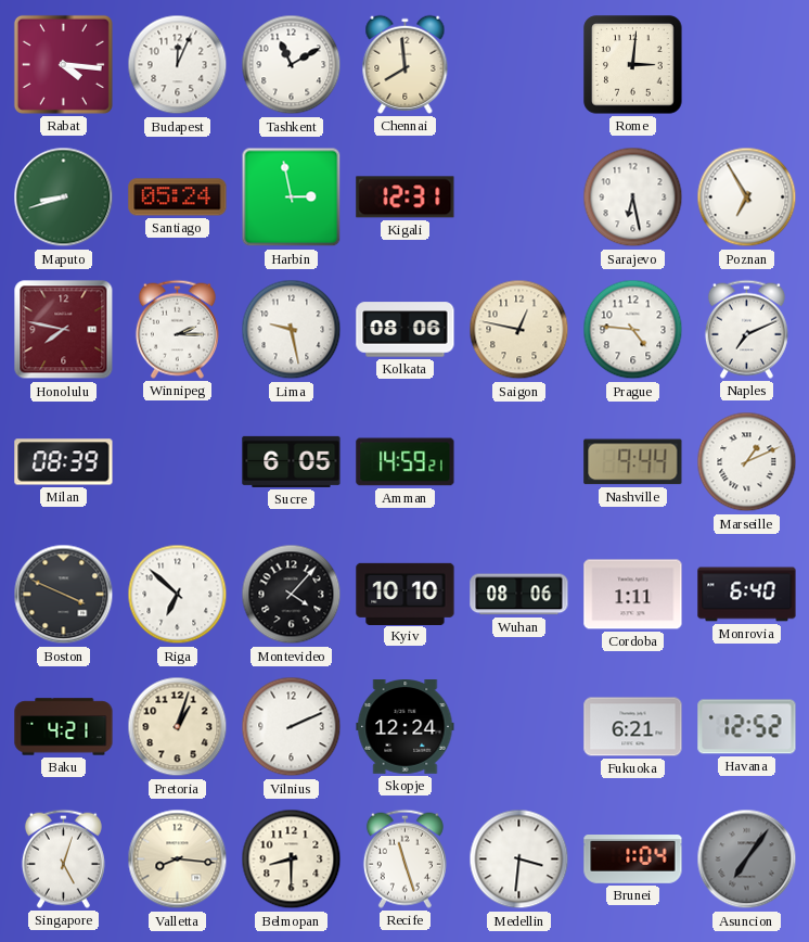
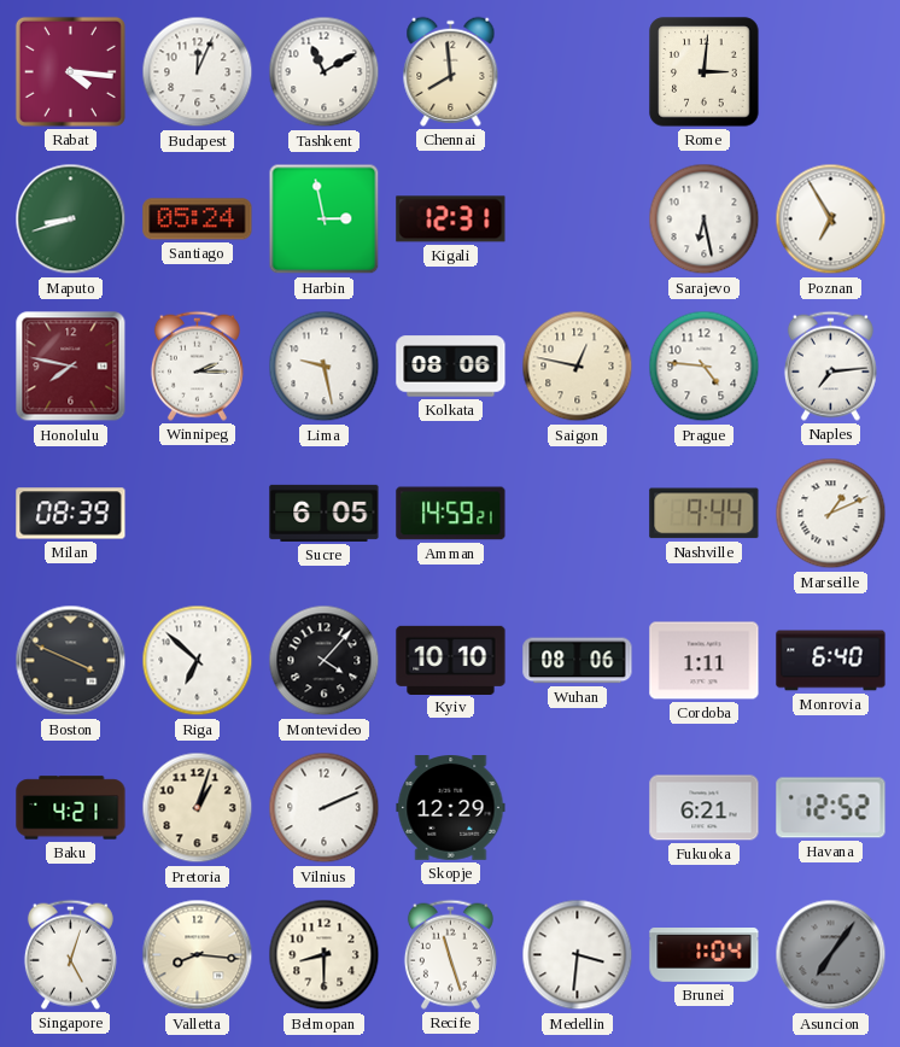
Naples: 7:11 -> 7:14 (830, 365)
Skopje: 12:24 -> 12:29 (451, 808)
